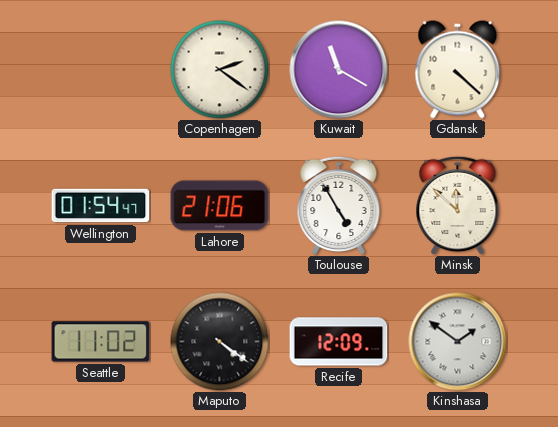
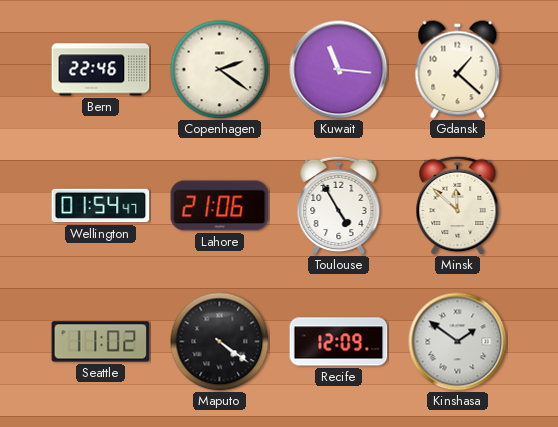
Bern: none -> 22:46 (101, 70)
Kuwait: 11:20 -> 11:16 (339, 70)
Gdansk: 4:22 -> 1:22 (458, 70)
